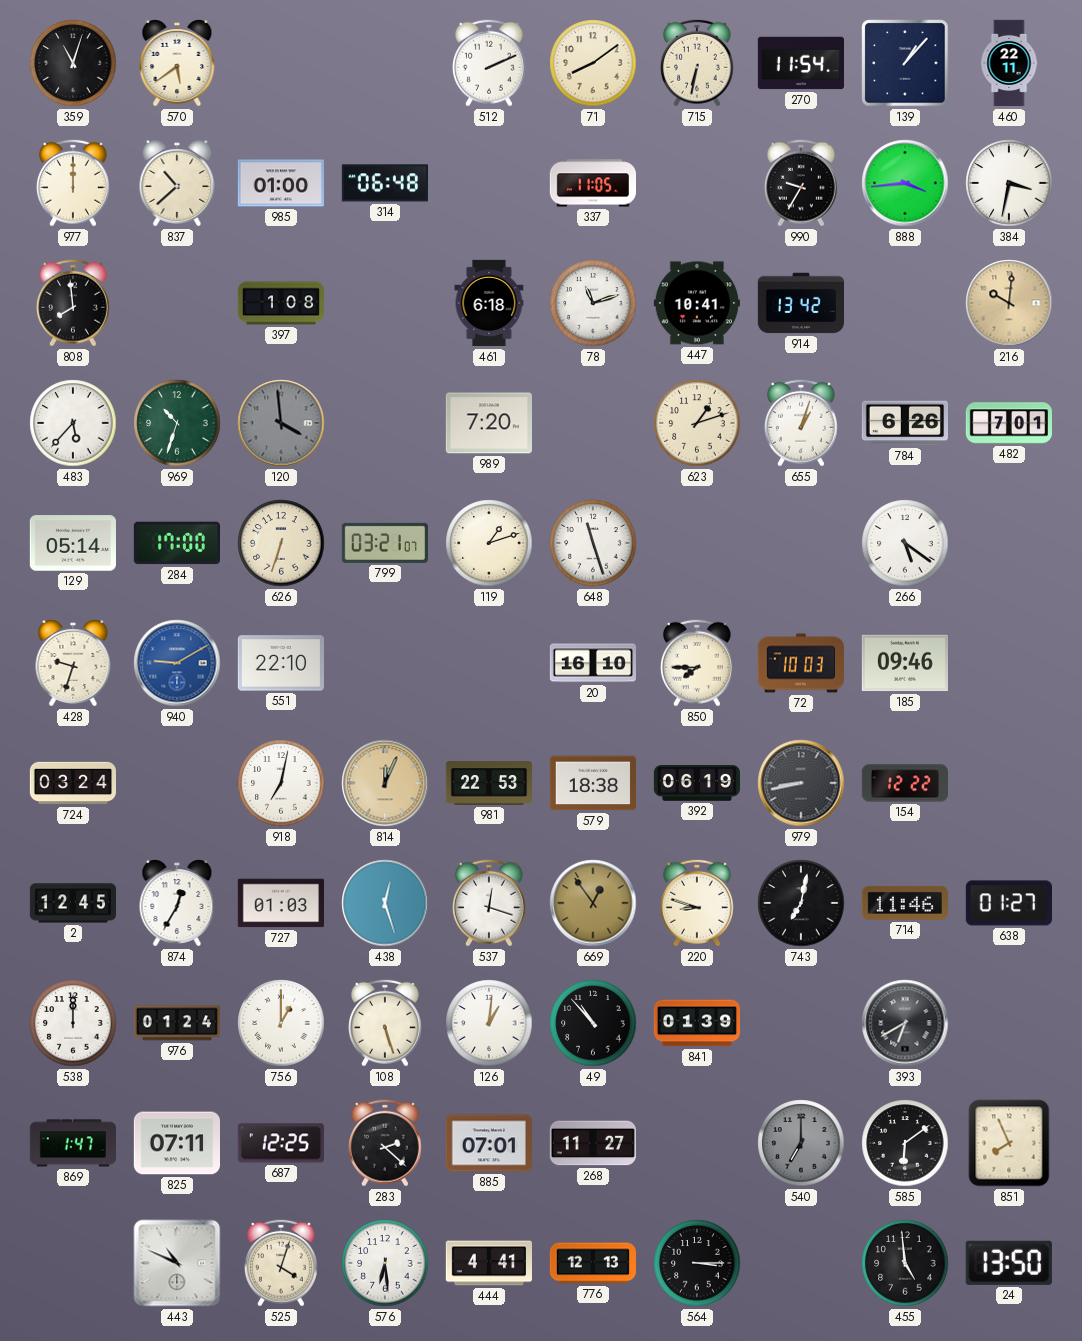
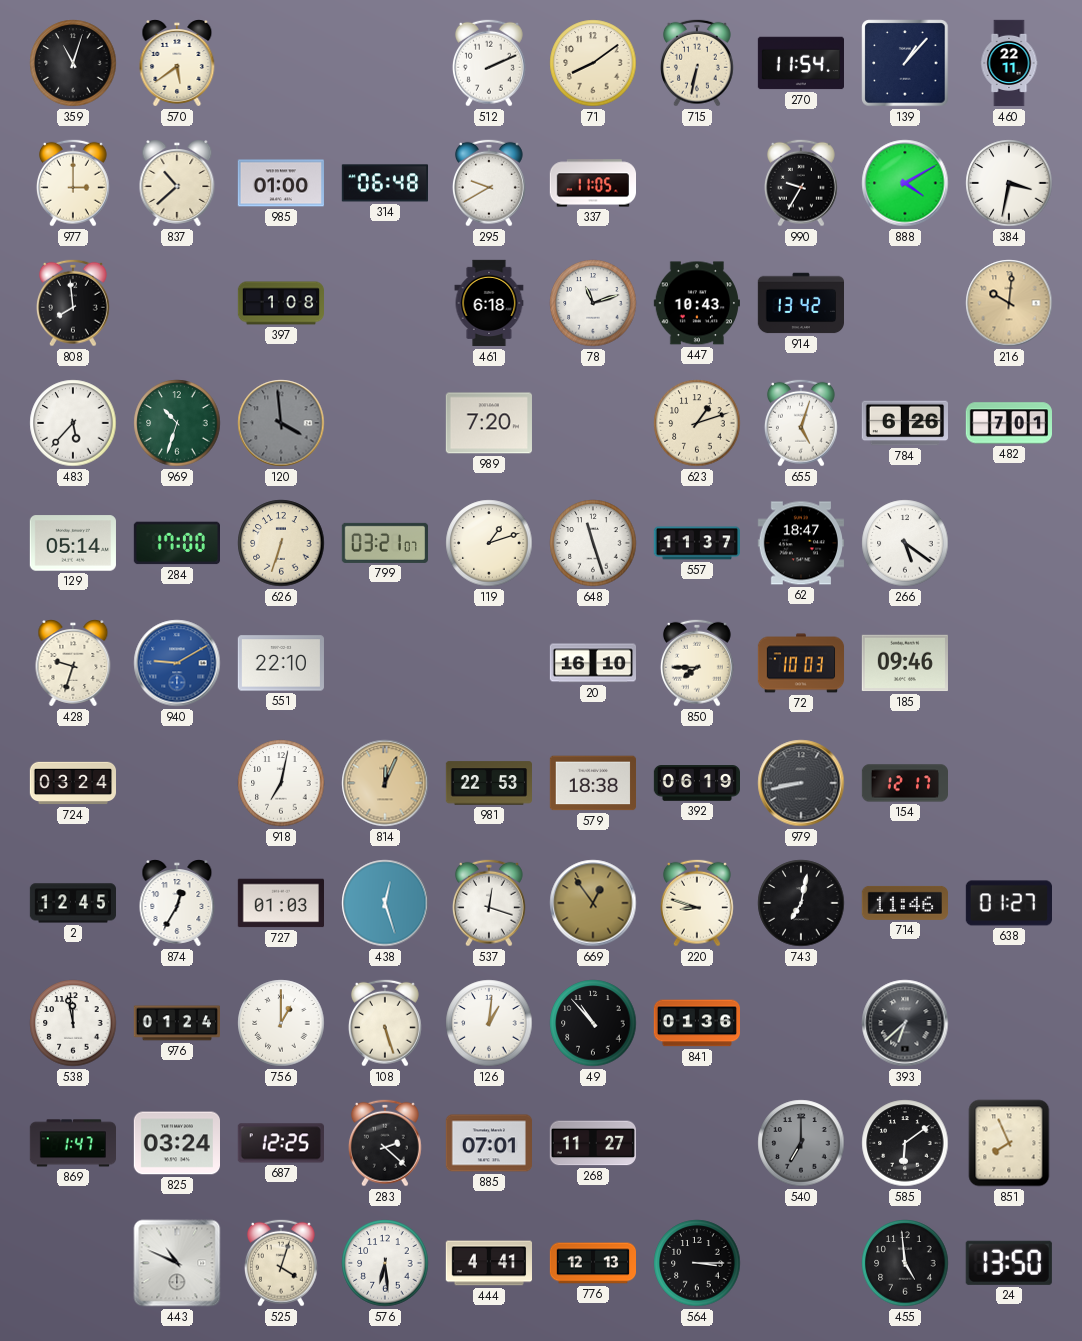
977: 12:00 -> 3:00 (73, 183)
295: none -> 9:40 (489, 183)
888: 3:44 -> 4:10 (905, 183)
447: 10:41 -> 10:43 (696, 303)
655: 1:03 -> 5:03 (801, 423)
557: none -> 11:37 (696, 543)
62: none -> 18:47 (800, 543)
154: 12:22 -> 12:17 (904, 783)
538: 12:00 -> 11:58 (73, 1023)
841: 01:39 -> 01:36 (696, 1023)
393: 6:40 -> 6:38 (905, 1023)
825: 07:11 -> 03:24 (176, 1143)
